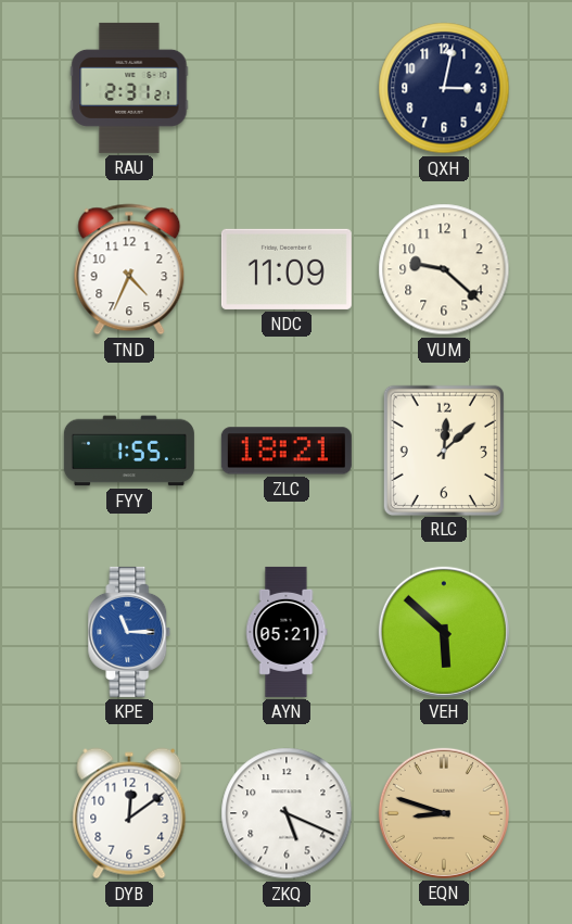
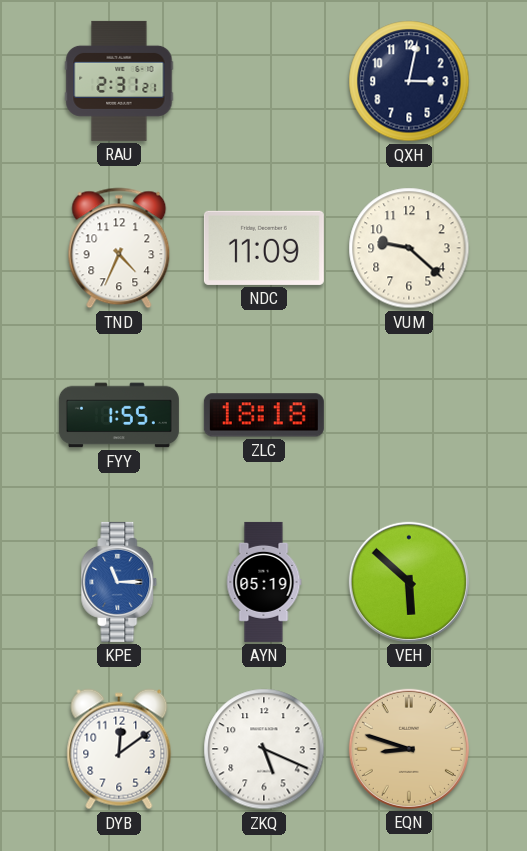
ZLC: 18:21 -> 18:18 (264, 415)
RLC: 12:08 -> none (444, 450)
AYN: 05:21 -> 05:19 (264, 582)
